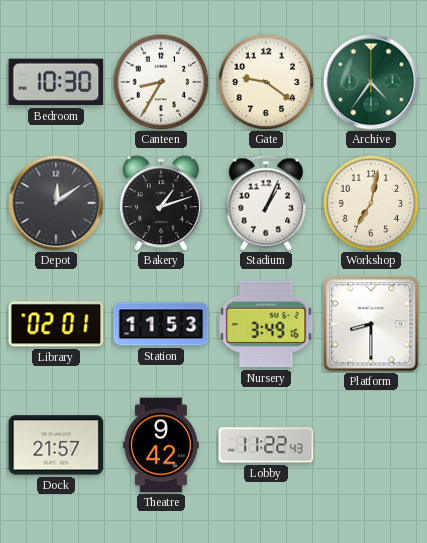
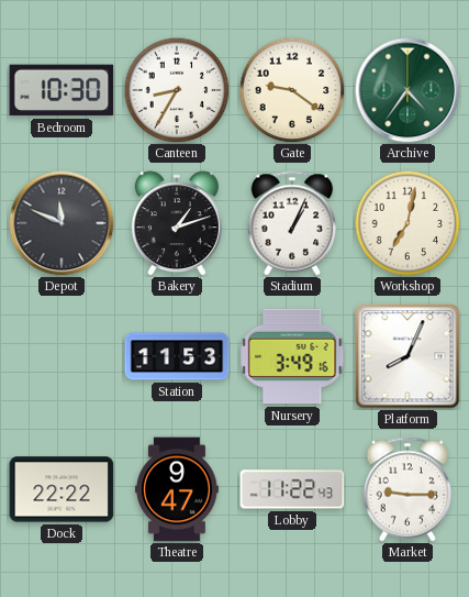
Depot: 12:09 -> 11:49 (62, 223)
Library: 02:01 -> none (56, 324)
Platform: 8:30 -> 8:04 (407, 356)
Dock: 21:57 -> 22:22 (62, 489)
Theatre: 9:42 -> 9:47 (177, 489)
Market: none -> 9:15 (407, 489)
